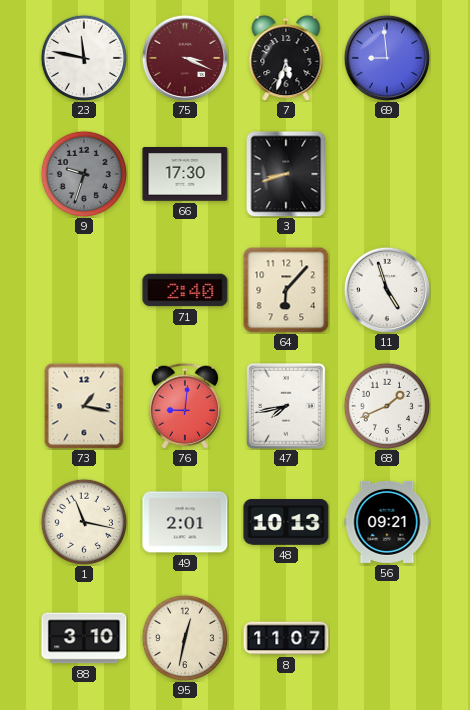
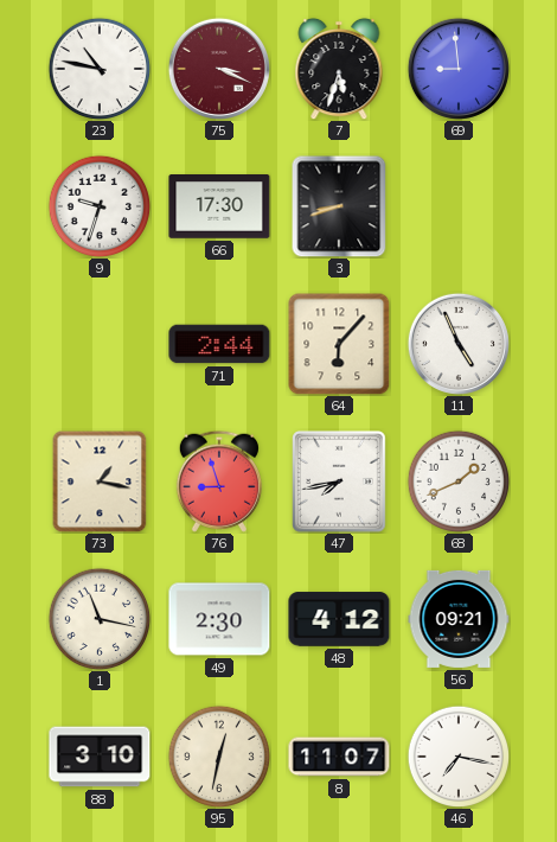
23: 11:47 -> 10:47 (100, 69)
9 dial: grey -> white (100, 206)
71: 2:40 -> 2:44 (219, 344)
11: 4:57 -> 4:56 (459, 344)
76: 9:01 -> 8:57 (219, 481)
49: 2:01 -> 2:30 (219, 619)
48: 10:13 -> 4:12 (339, 619)
46: none -> 7:17 (459, 757)
